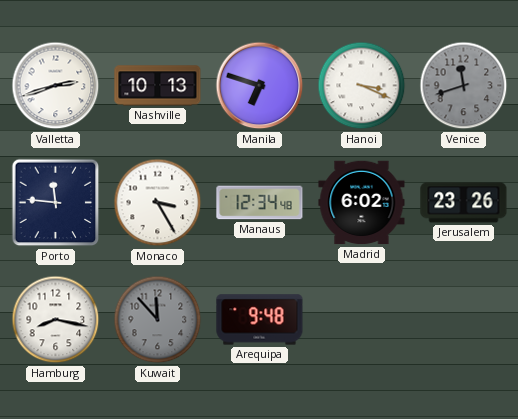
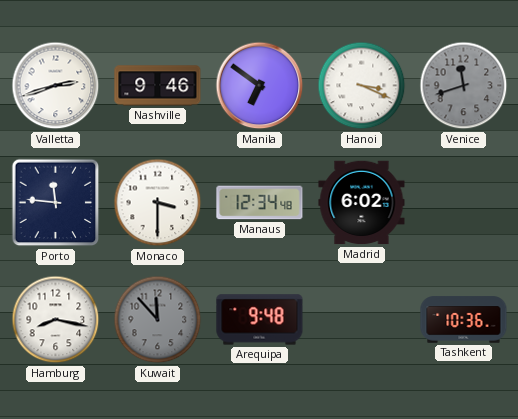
Nashville: 10:13 -> 9:46 (158, 86)
Manila: 6:48 -> 6:51 (260, 86)
Monaco: 3:25 -> 3:30 (158, 203)
Jerusalem: 23:26 -> none (464, 203)
Tashkent: none -> 10:36 (464, 320)
